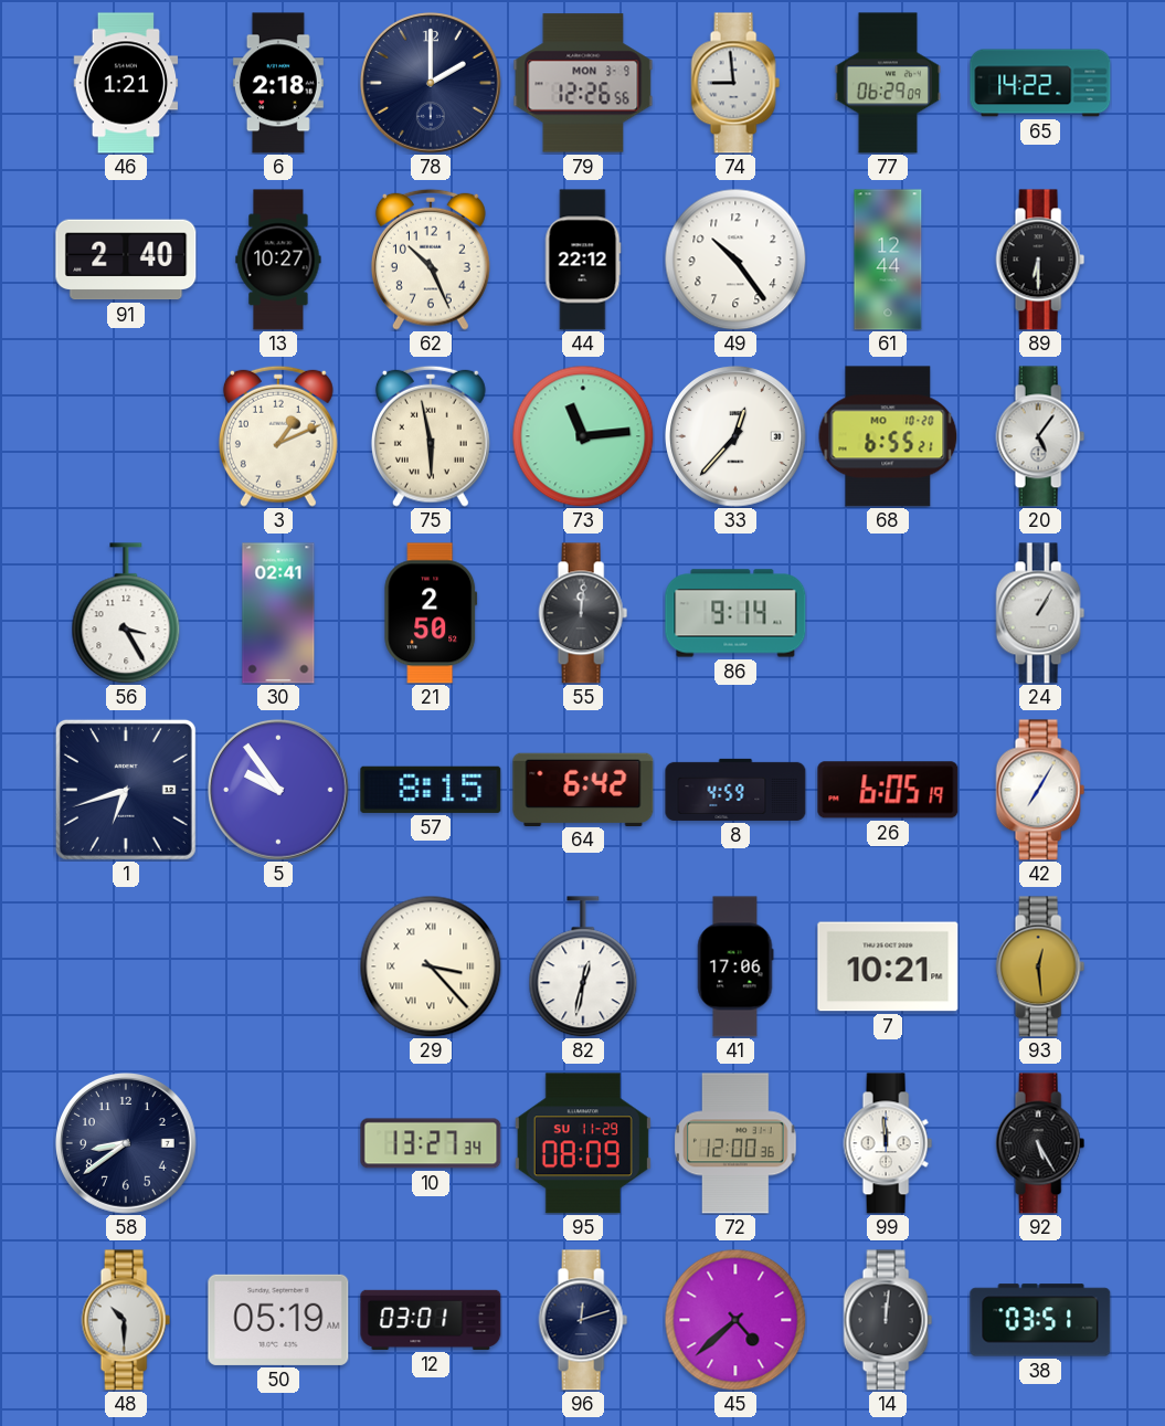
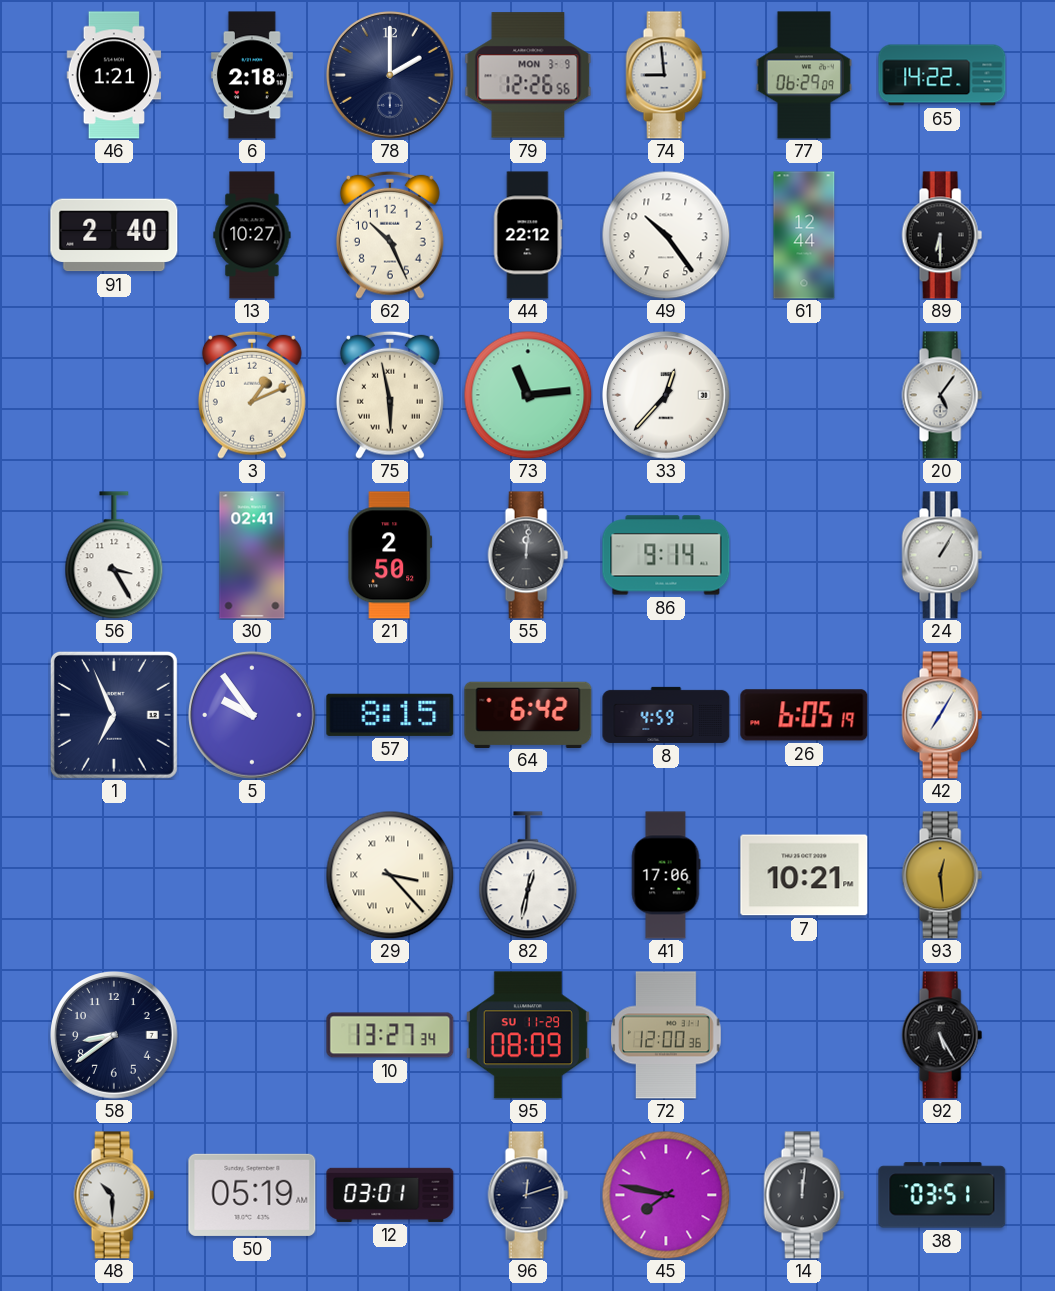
68: 6:55 -> none (888, 436)
1: 6:42 -> 6:56 (114, 715)
99: 11:59 -> none (888, 1143)
45: 4:38 -> 7:47 (666, 1195)
